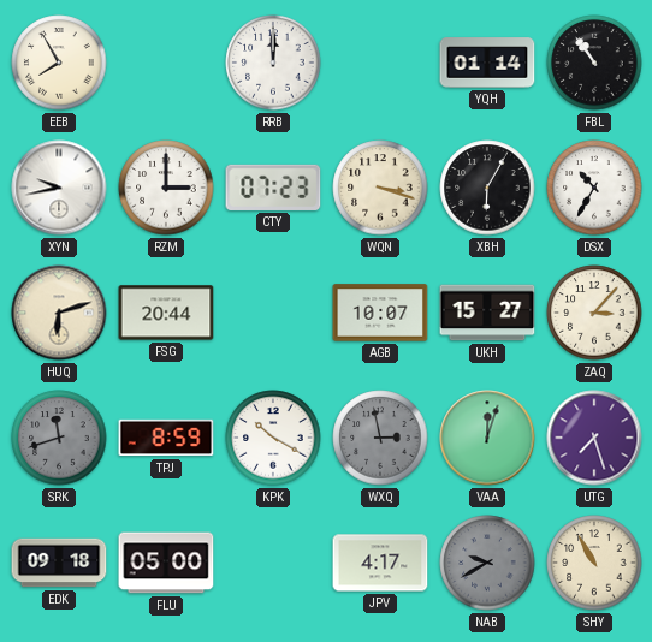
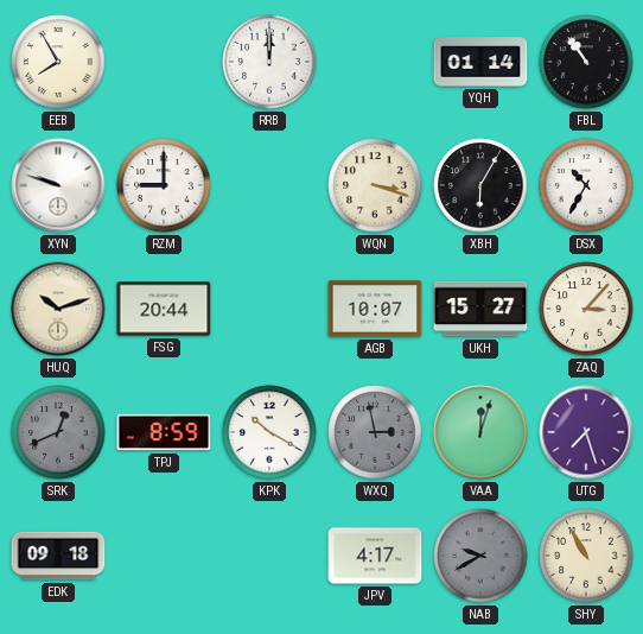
XYN: 9:43 -> 9:48 (58, 185)
RZM: 3:00 -> 9:00 (164, 185)
CTY: 07:23 -> none (273, 188)
HUQ: 6:12 -> 10:12 (58, 309)
SRK: 11:42 -> 12:41 (58, 432)
FLU: 05:00 -> none (166, 563)
